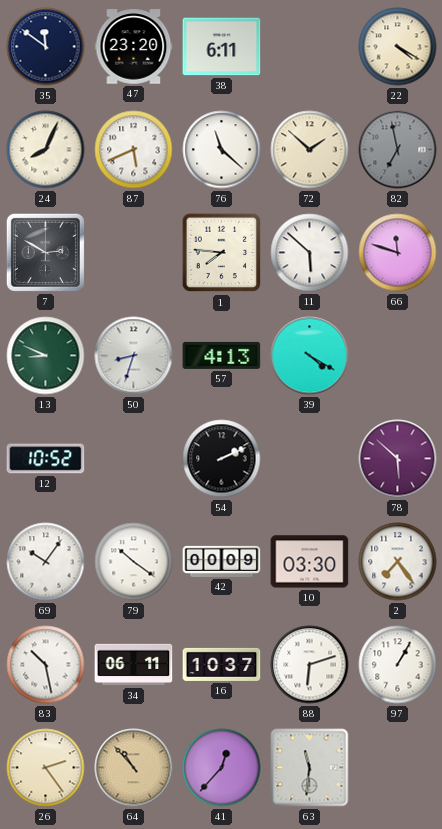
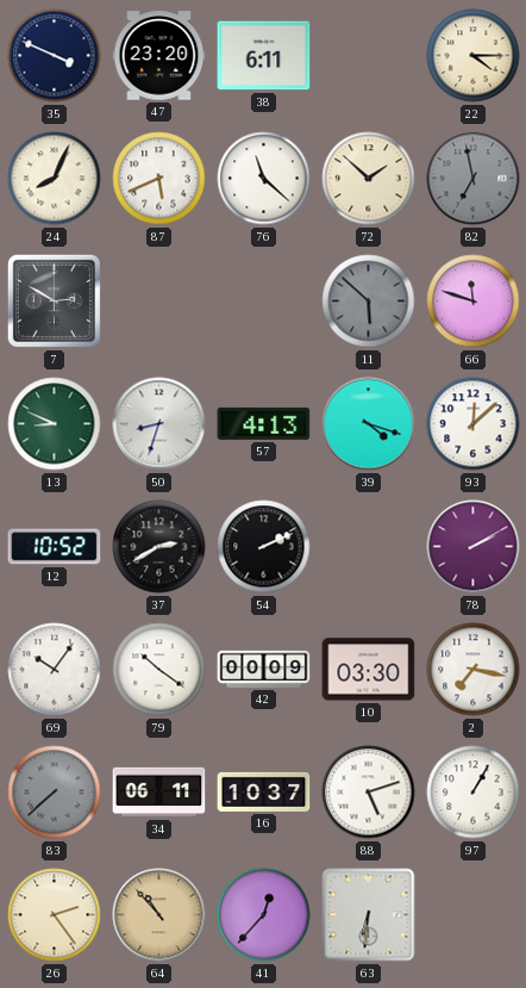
35: 11:51 -> 3:49 (55, 56)
22: 4:20 -> 4:15 (474, 56)
1: 7:46 -> none (222, 253)
11 dial: white -> grey (369, 302)
39: 4:20 -> 4:18 (369, 424)
93: none -> 12:08 (474, 424)
37: none -> 2:40 (159, 547)
78: 5:52 -> 2:10 (474, 547)
2: 7:24 -> 7:17 (474, 670)
83: 10:28 -> 7:38 (55, 793)
83 dial: white -> grey (55, 793)
88: 6:12 -> 5:12 (369, 793)
63: 11:31 -> 6:31 (369, 915)
